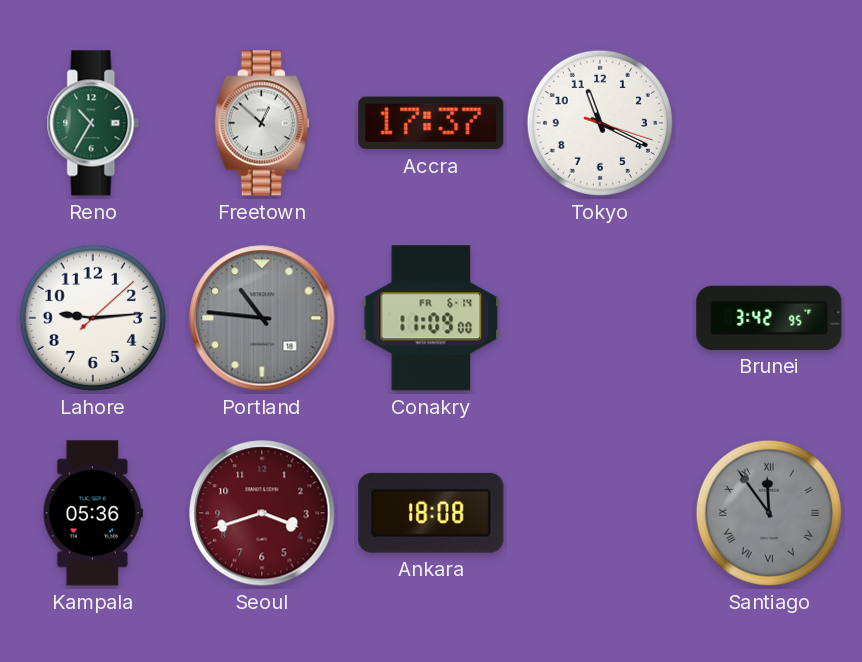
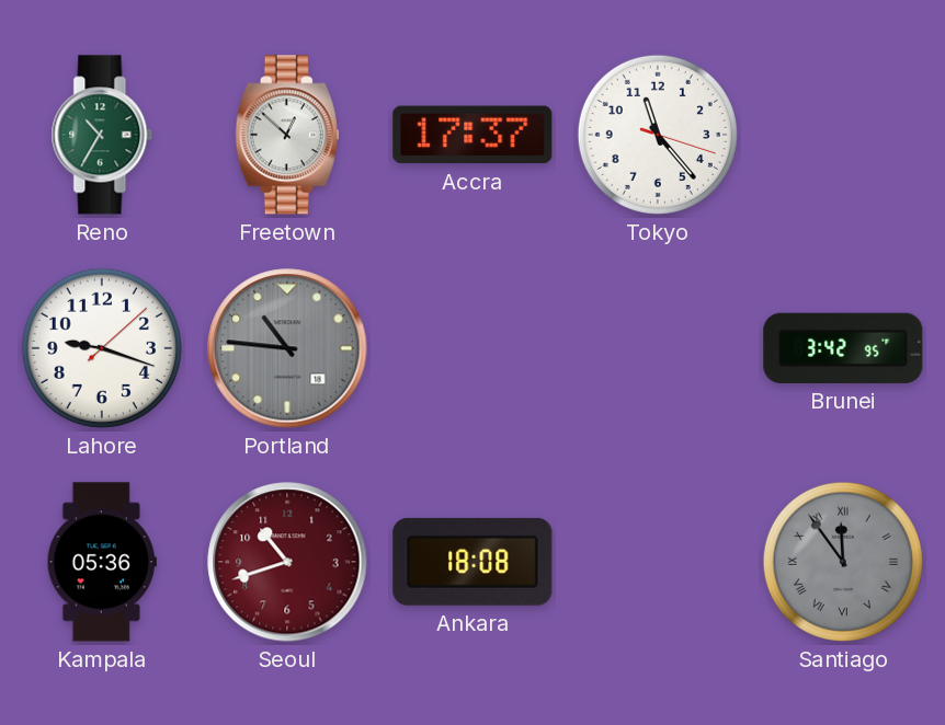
Tokyo: 11:19 -> 11:23 (658, 135)
Lahore: 9:14 -> 9:18 (102, 348)
Conakry: 11:09 -> none (431, 318)
Seoul: 3:42 -> 10:42 (287, 562)
